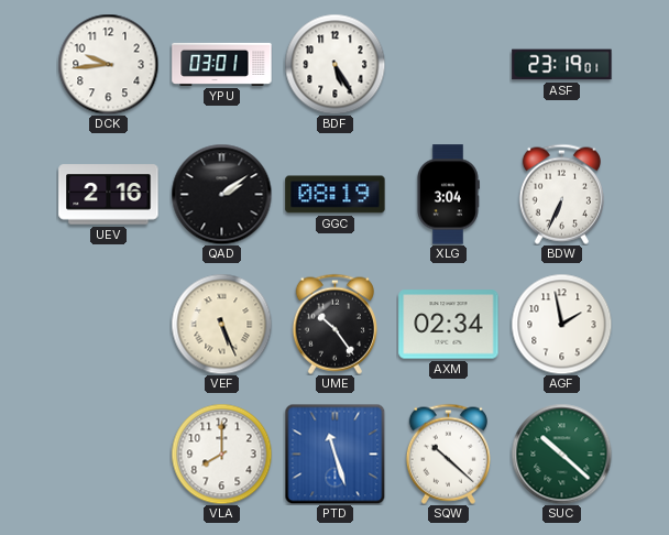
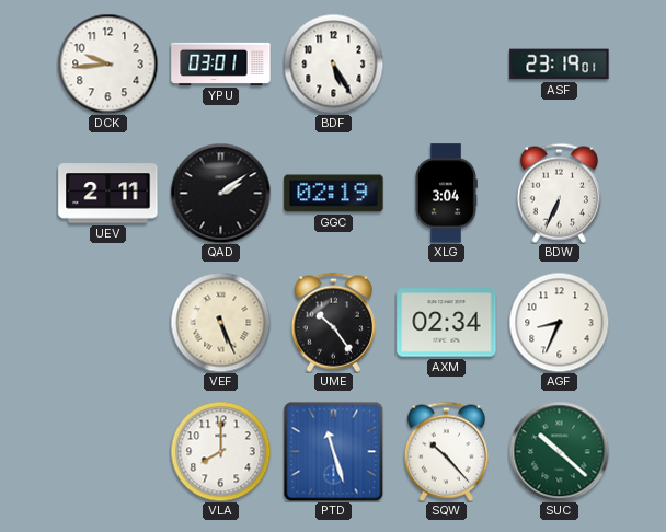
UEV: 2:16 -> 2:11 (108, 194)
GGC: 08:19 -> 02:19 (334, 194)
AGF: 1:58 -> 8:34 (559, 322)
SQW: 10:22 -> 10:23 (446, 451)
